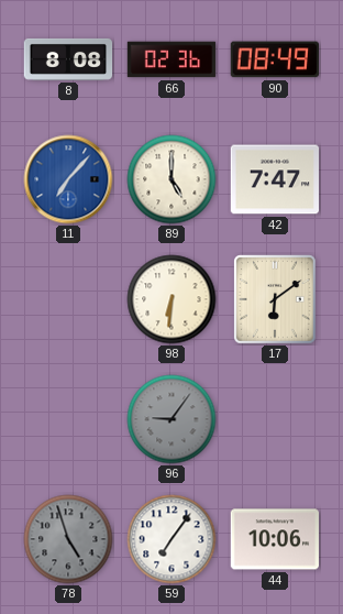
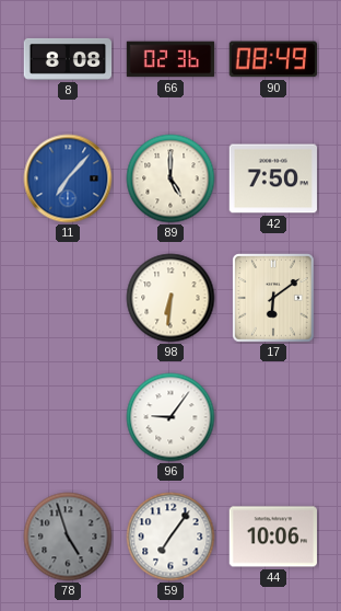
42: 7:47 -> 7:50 (273, 178)
96 dial: grey -> white (170, 417)
